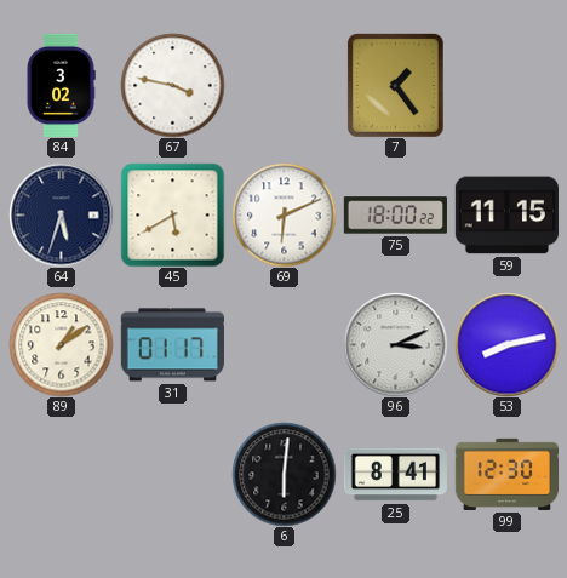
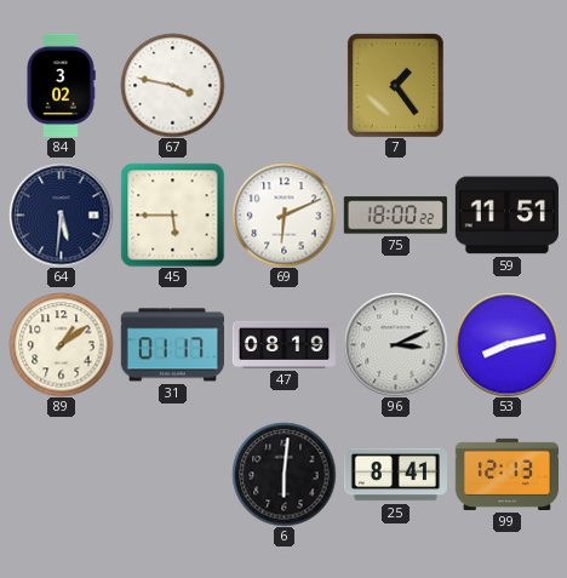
64: 5:33 -> 5:31 (61, 214)
45: 5:40 -> 5:45 (172, 214)
59: 11:15 -> 11:51 (506, 216)
47: none -> 08:19 (283, 344)
99: 12:30 -> 12:13 (506, 474)
